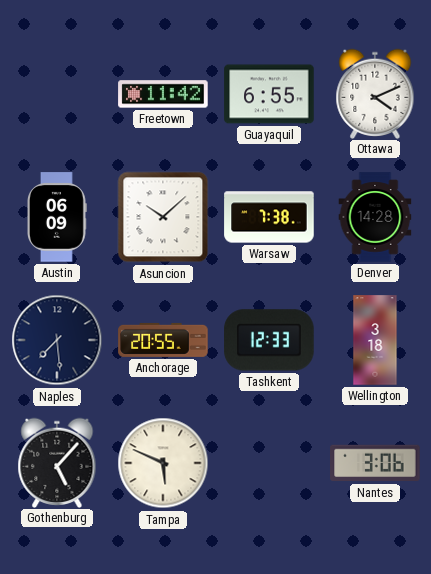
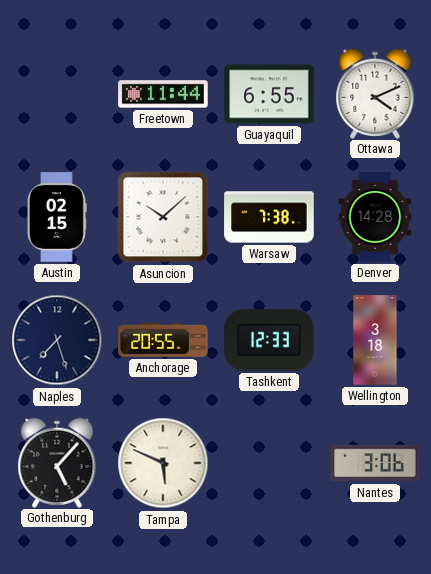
Freetown: 11:42 -> 11:44 (163, 94)
Austin: 06:09 -> 02:15 (57, 217)
Naples: 7:29 -> 7:27 (57, 340)
